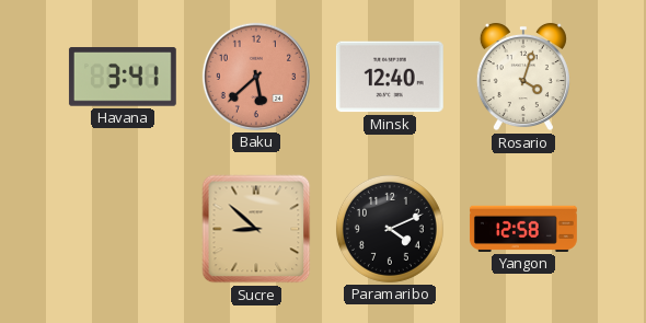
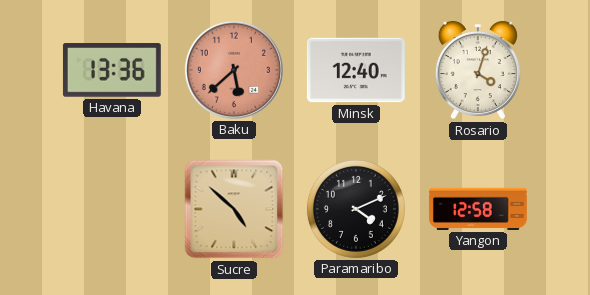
Havana: 3:41 -> 13:36 (112, 70)
Sucre: 8:52 -> 4:52 (234, 209)
